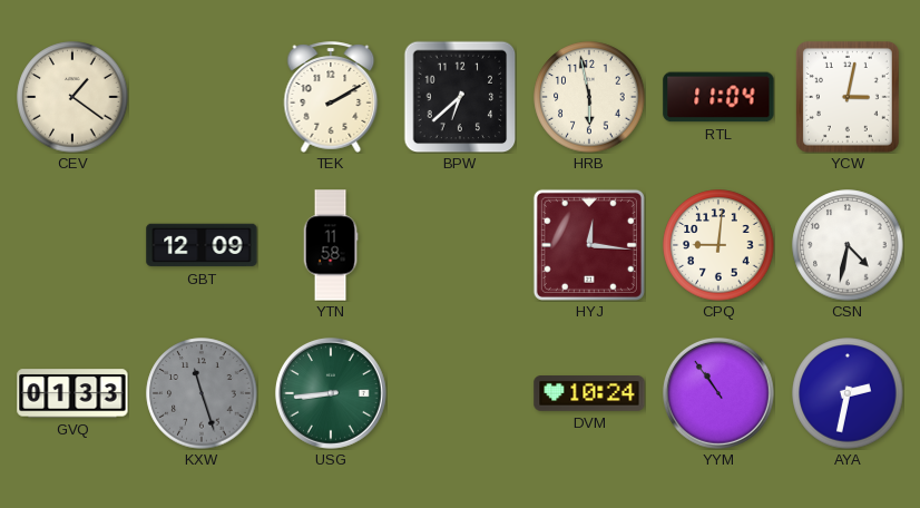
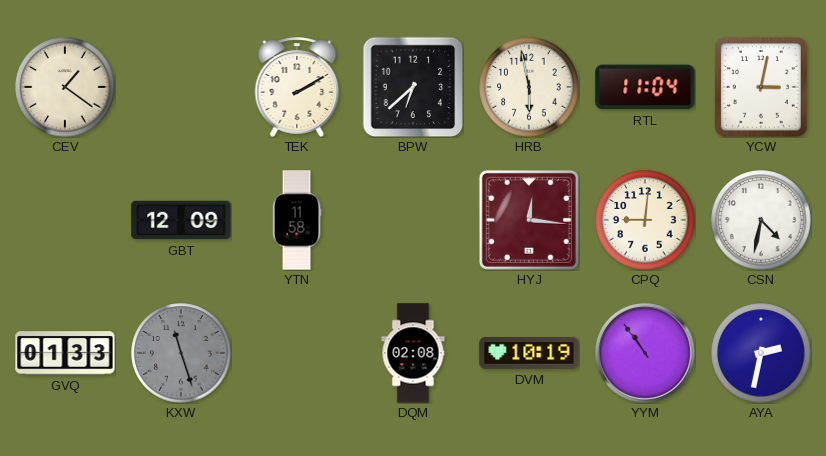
USG: 8:44 -> none (331, 393)
DQM: none -> 02:08 (413, 353)
DVM: 10:24 -> 10:19 (529, 354)
